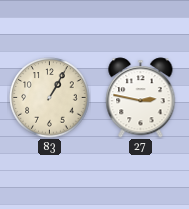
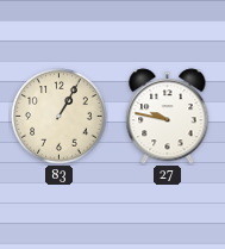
27: 2:47 -> 9:47 (168, 117)
